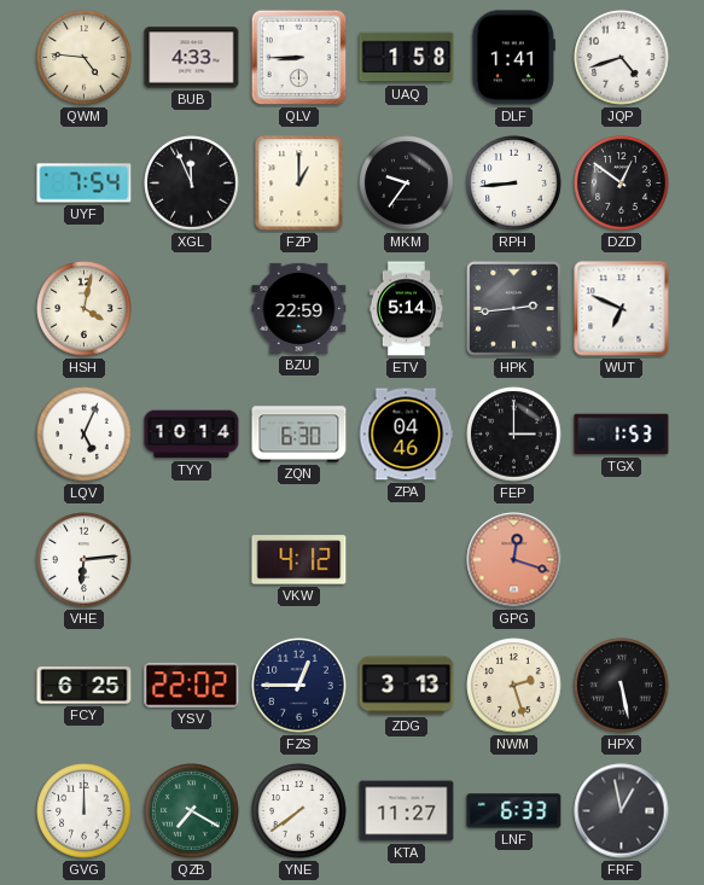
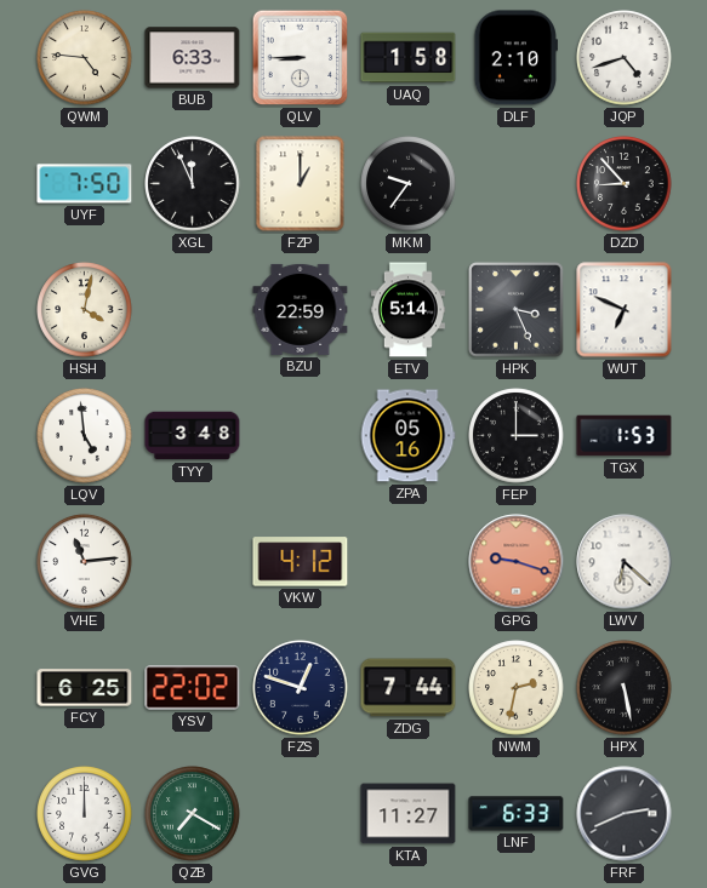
BUB: 4:33 -> 6:33 (193, 58)
DLF: 1:41 -> 2:10 (515, 58)
UYF: 7:54 -> 7:50 (85, 184)
RPH: 8:44 -> none (514, 184)
DZD: 12:51 -> 8:53 (625, 184)
HPK: 2:44 -> 3:26 (517, 310)
LQV: 5:04 -> 4:59 (85, 436)
TYY: 10:14 -> 3:48 (193, 436)
ZQN: 6:30 -> none (299, 435)
ZPA: 04:46 -> 05:16 (407, 436)
VHE: 6:14 -> 11:14 (85, 562)
GPG: 12:18 -> 9:18 (517, 562)
LWV: none -> 6:22 (625, 562)
FZS: 12:45 -> 12:48 (301, 688)
ZDG: 3:13 -> 7:44 (409, 688)
NWM: 2:27 -> 2:32 (517, 688)
YNE: 7:39 -> none (299, 811)
FRF: 12:58 -> 2:41 (625, 814)
